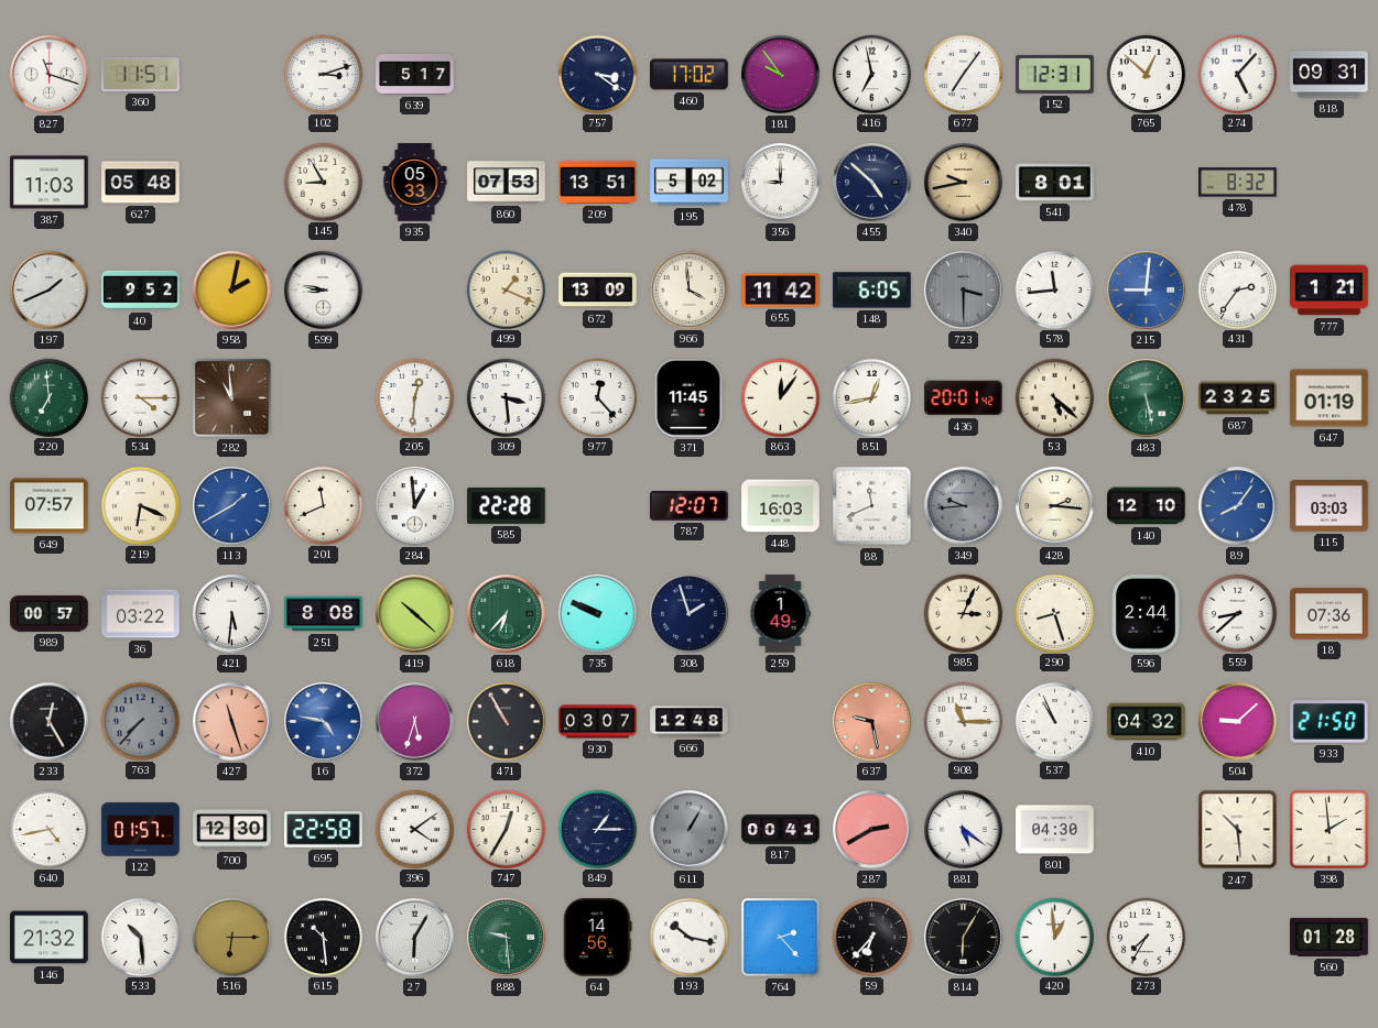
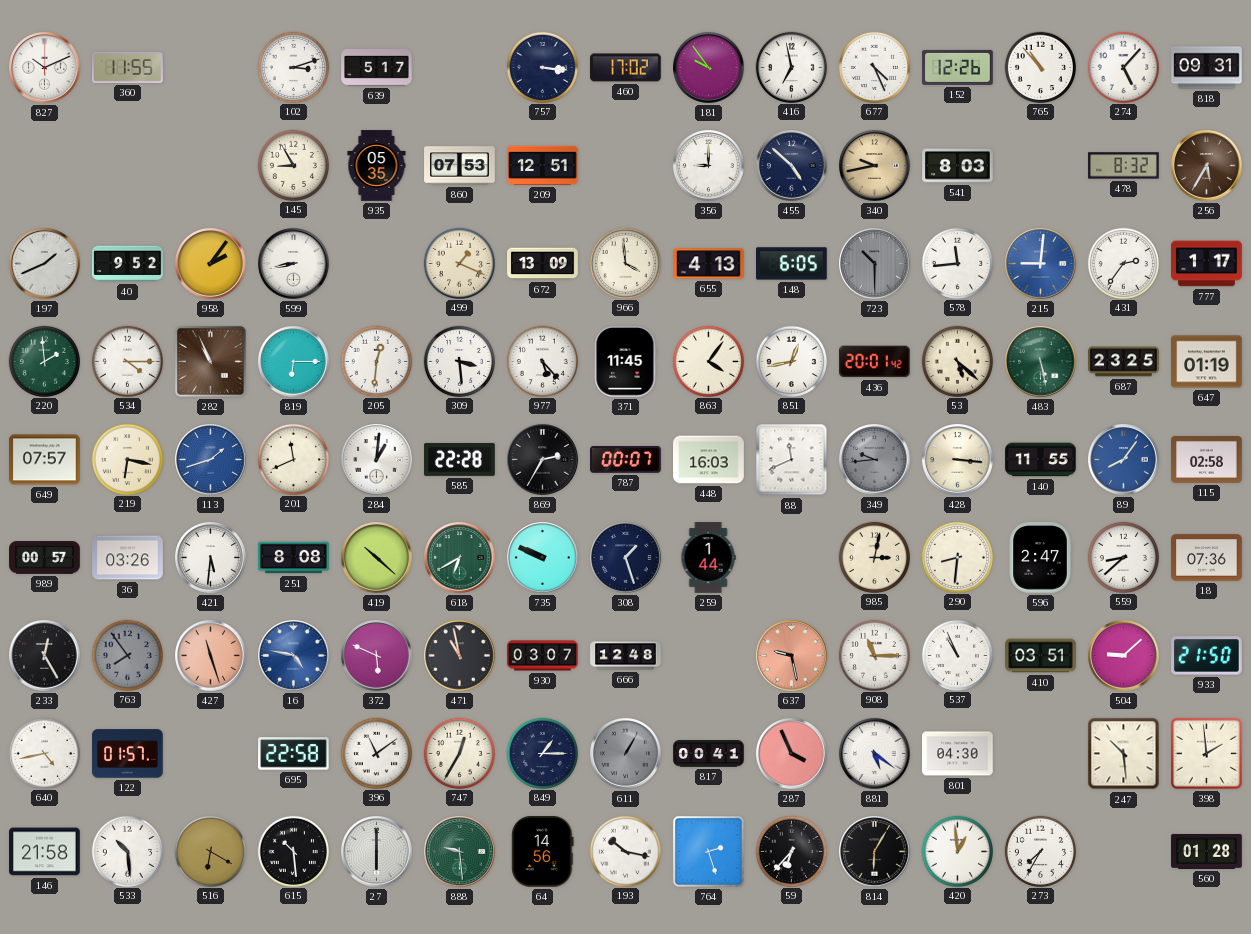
827: 11:18 -> 10:11 (45, 68)
360: 11:51 -> 11:55 (128, 67)
757: 3:21 -> 3:16 (542, 67)
677: 7:06 -> 4:26 (874, 67)
152: 12:31 -> 12:26 (958, 67)
765: 12:52 -> 10:53 (1040, 67)
387: 11:03 -> none (50, 183)
627: 05:48 -> none (141, 183)
935: 05:33 -> 05:35 (377, 166)
209: 13:51 -> 12:51 (543, 165)
195: 5:02 -> none (690, 183)
541: 8:01 -> 8:03 (958, 166)
256: none -> 5:35 (1207, 166)
958: 2:02 -> 2:06 (211, 264)
599: 8:47 -> 8:43 (294, 264)
655: 11:42 -> 4:13 (709, 264)
723: 3:30 -> 10:30 (875, 264)
777: 1:21 -> 1:17 (1207, 264)
220: 6:59 -> 1:59 (44, 361)
282: 10:59 -> 10:56 (210, 361)
819: none -> 6:15 (294, 362)
977: 12:23 -> 5:23 (542, 361)
863: 12:06 -> 4:06 (708, 361)
219: 6:19 -> 6:17 (127, 459)
113: 1:40 -> 1:42 (211, 460)
284: 12:59 -> 1:01 (377, 460)
869: none -> 2:35 (543, 460)
787: 12:07 -> 00:07 (626, 460)
428: 2:16 -> 3:16 (958, 460)
140: 12:10 -> 11:55 (1041, 460)
115: 03:03 -> 02:58 (1207, 460)
36: 03:22 -> 03:26 (128, 558)
618: 6:37 -> 6:40 (460, 558)
308: 1:57 -> 1:27 (626, 558)
259: 1:49 -> 1:44 (708, 558)
985: 3:04 -> 3:02 (874, 557)
290: 8:27 -> 8:31 (957, 557)
596: 2:44 -> 2:47 (1040, 558)
763: 7:37 -> 7:54 (127, 655)
372: 5:33 -> 5:49 (377, 656)
471: 10:55 -> 10:58 (460, 656)
410: 04:32 -> 03:51 (1041, 656)
700: 12:30 -> none (232, 830)
396: 4:09 -> 11:09 (376, 753)
287: 2:40 -> 3:56 (792, 754)
146: 21:32 -> 21:58 (45, 852)
516: 6:15 -> 6:20 (210, 851)
27: 6:05 -> 6:00 (377, 852)
764: 2:23 -> 2:27 (708, 851)
